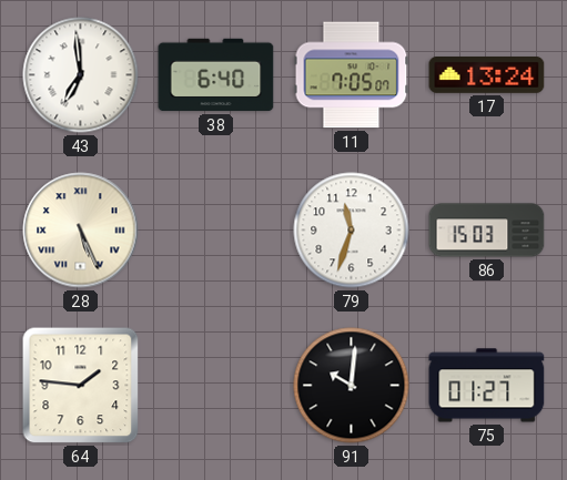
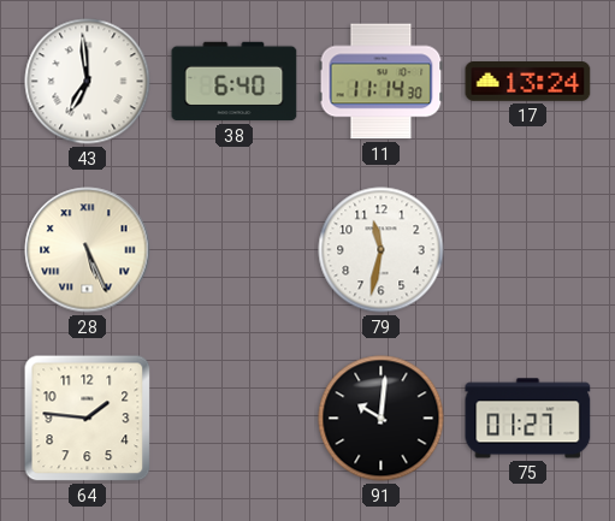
11: 7:05 -> 11:14 (382, 82)
79: 11:33 -> 11:32 (382, 250)
86: 15:03 -> none (487, 231)
